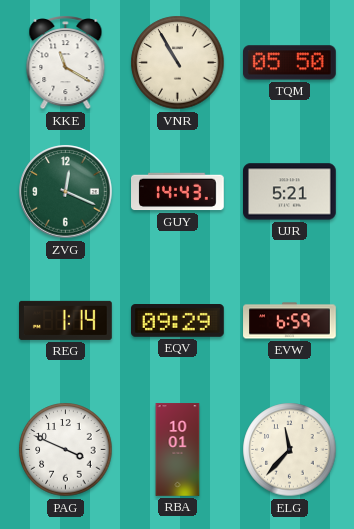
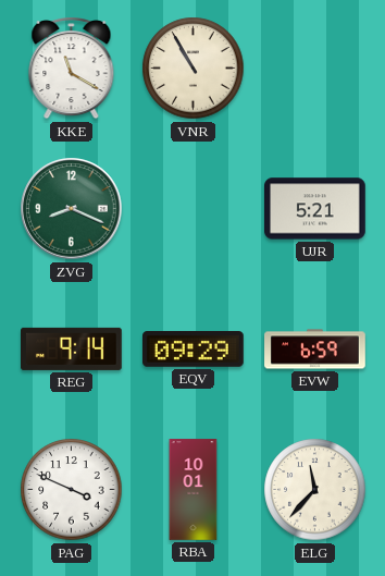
TQM: 05:50 -> none (290, 63)
ZVG: 12:19 -> 8:19 (72, 209)
GUY: 14:43 -> none (178, 192)
REG: 1:14 -> 9:14 (72, 348)
